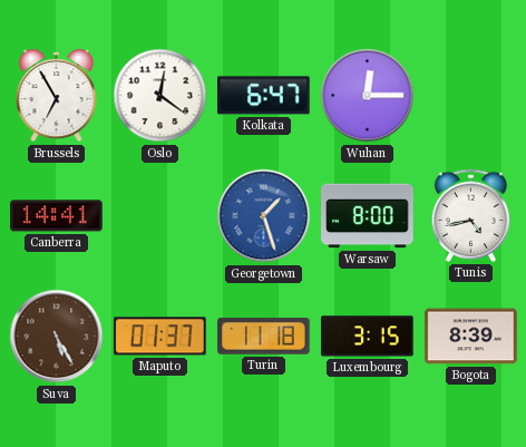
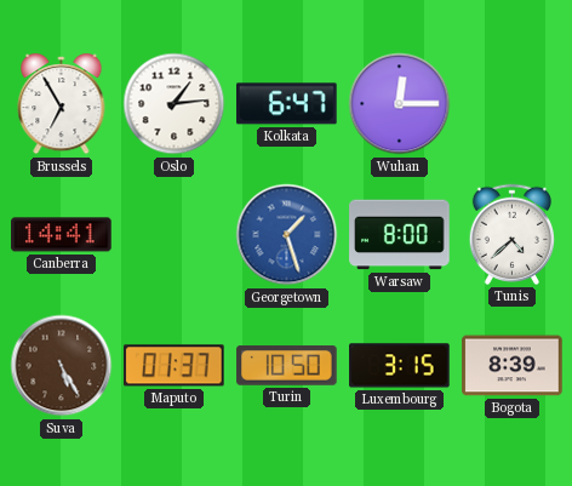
Oslo: 12:21 -> 1:14 (175, 104)
Tunis: 4:43 -> 4:38 (511, 234)
Turin: 11:18 -> 10:50 (287, 366)
